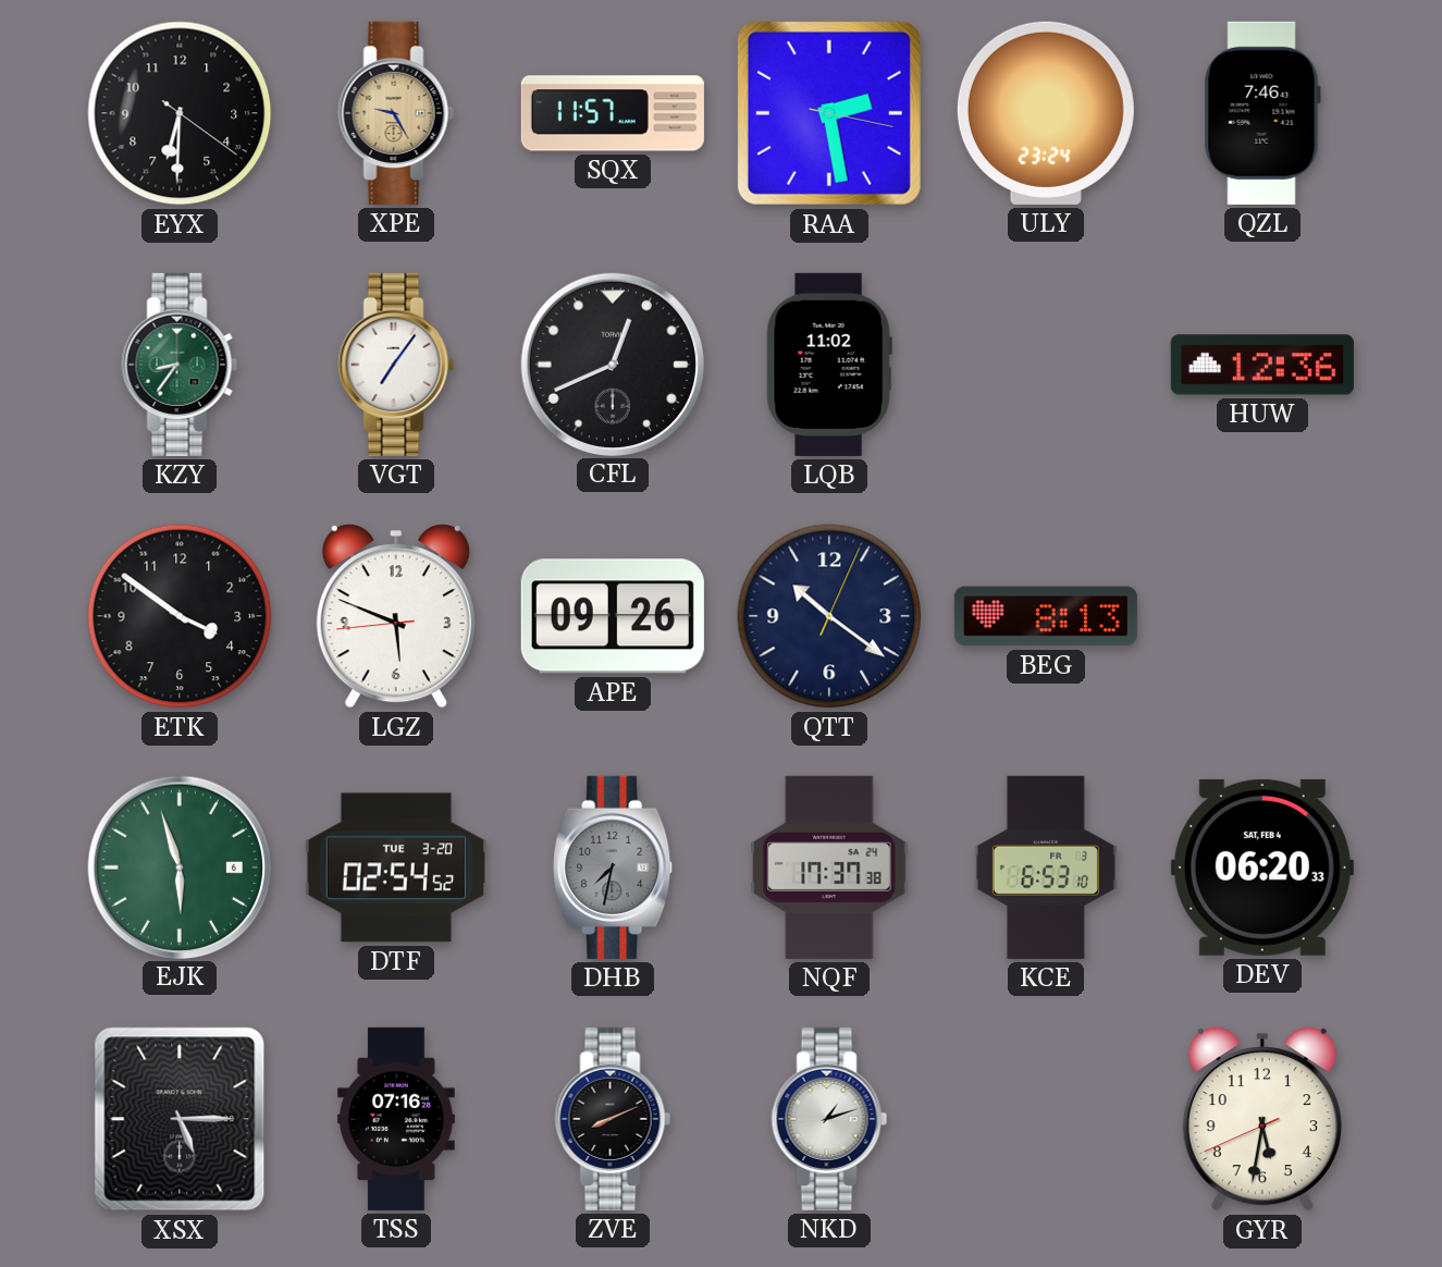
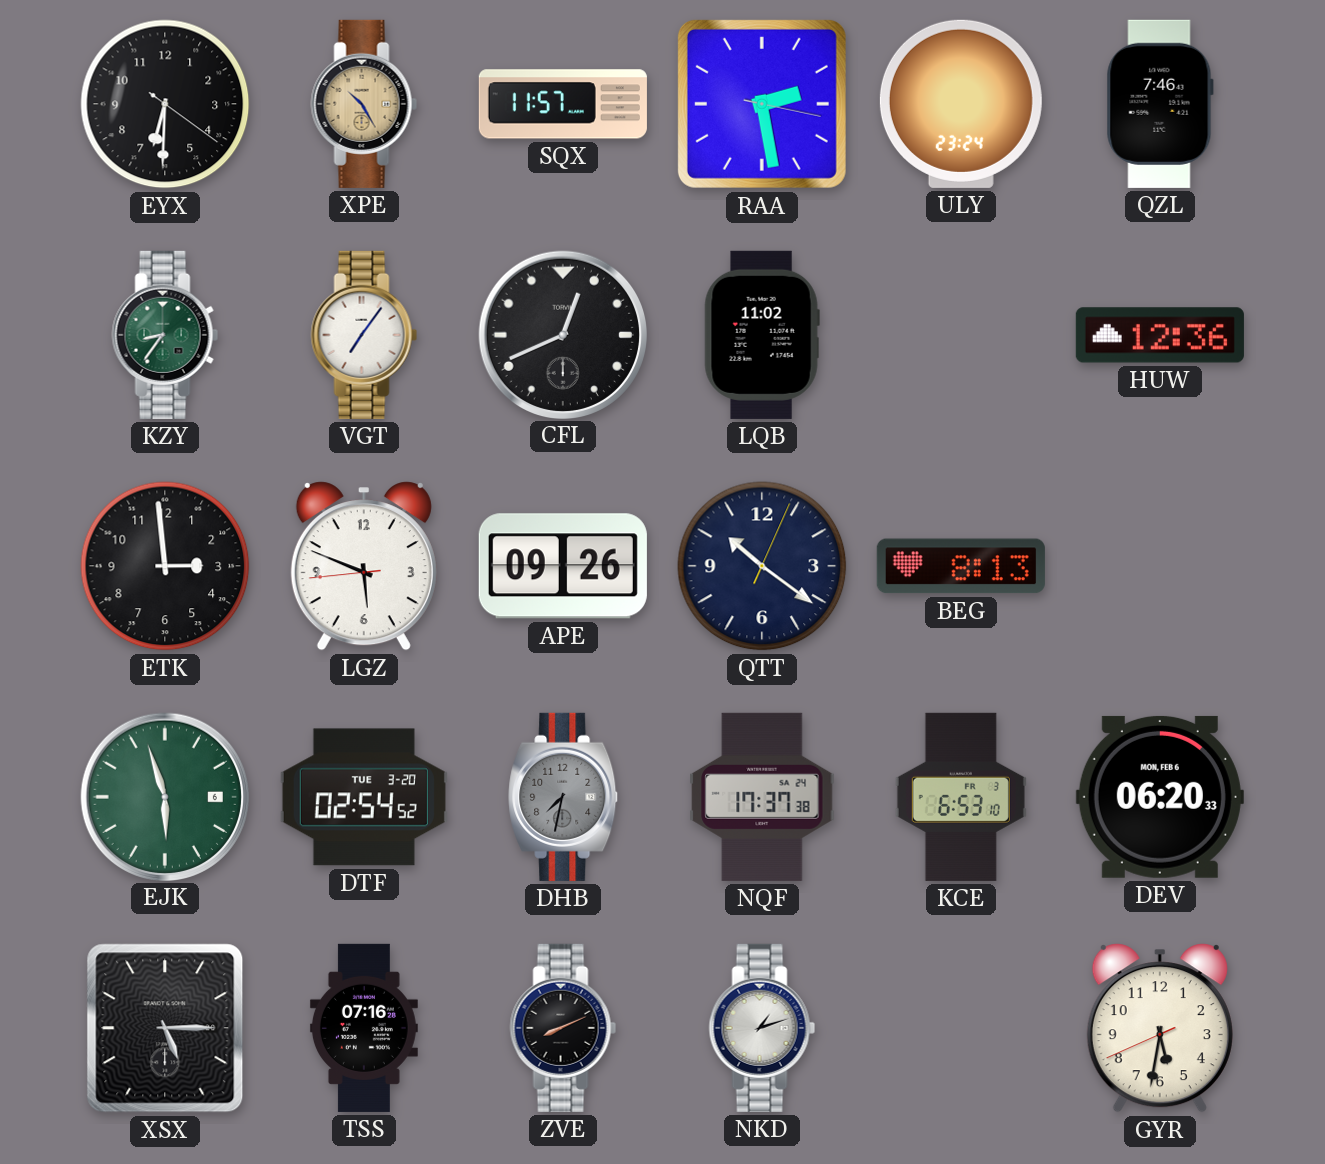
XPE: 9:25 -> 10:25 (364, 104)
ETK: 3:51 -> 2:59 (165, 566)
DEV date: SAT, FEB 4 -> MON, FEB 6 (1160, 797)
